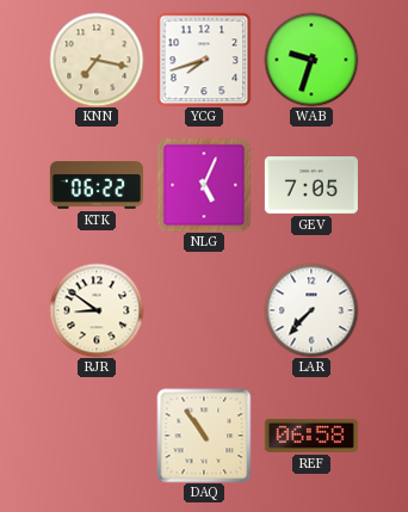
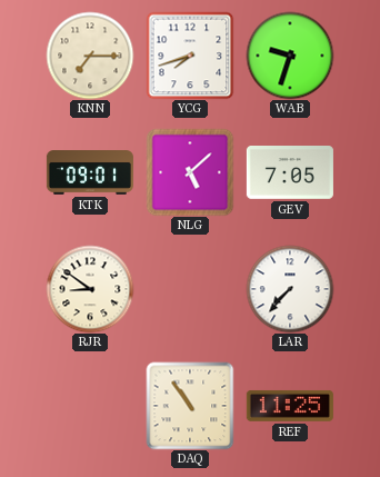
KNN: 7:17 -> 7:15 (90, 56)
KTK: 06:22 -> 09:01 (90, 172)
NLG: 5:04 -> 5:08 (190, 172)
REF: 06:58 -> 11:25 (290, 406)
